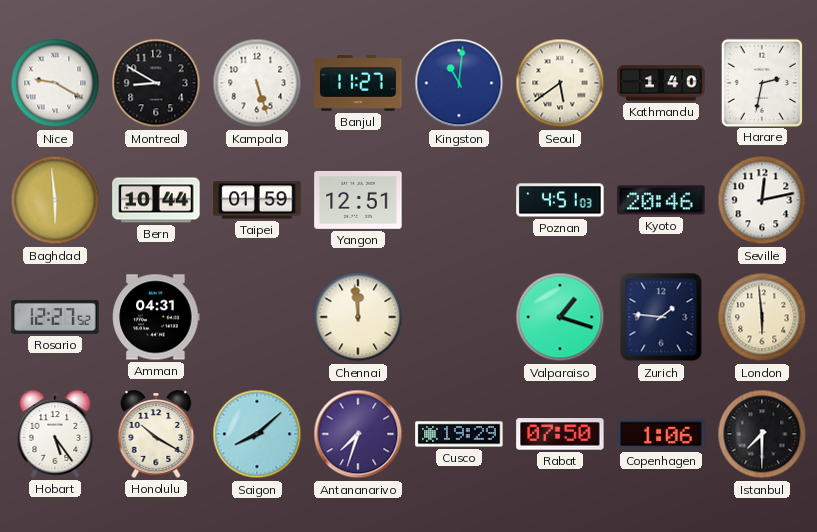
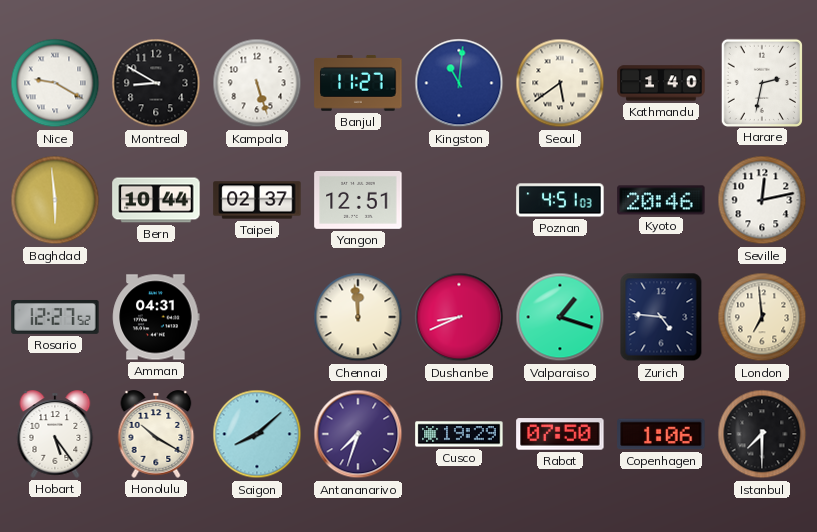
Taipei: 01:59 -> 02:37 (257, 200)
Dushanbe: none -> 8:41 (459, 317)
Zurich: 1:46 -> 4:46 (661, 317)
London: 5:59 -> 6:59 (762, 317)
